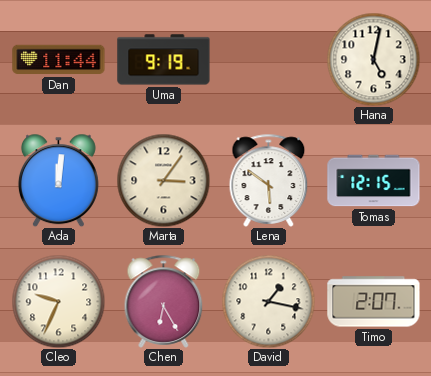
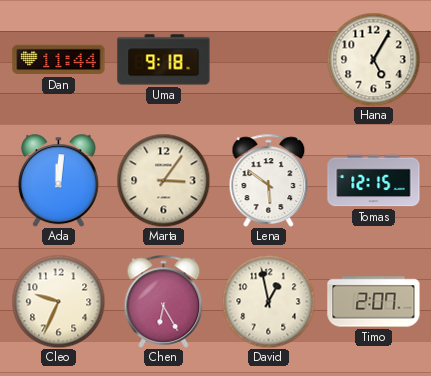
Uma: 9:19 -> 9:18 (164, 60)
Hana: 5:02 -> 5:05 (373, 59)
David: 1:17 -> 12:58 (268, 301)
